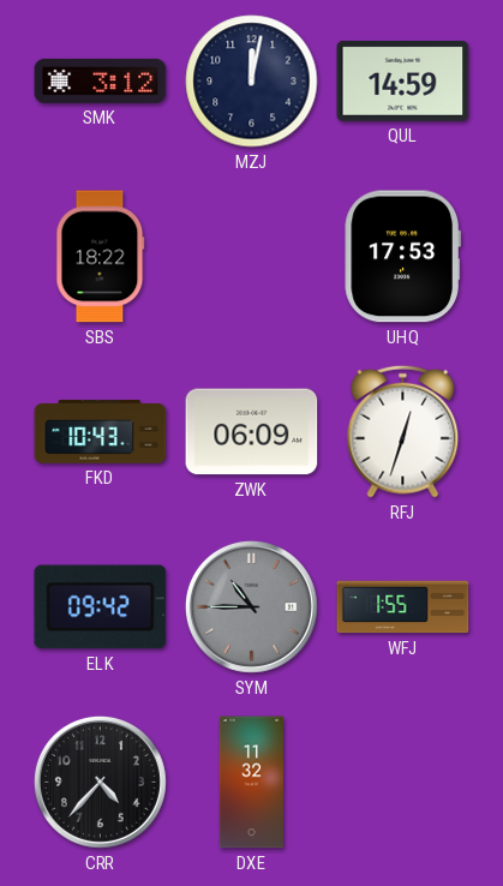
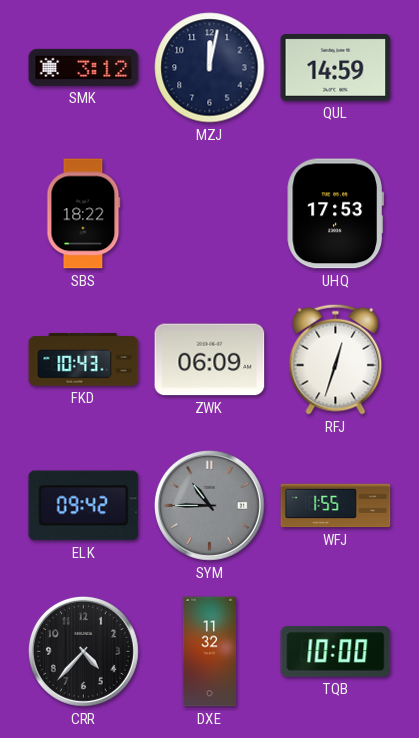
TQB: none -> 10:00 (336, 652)
